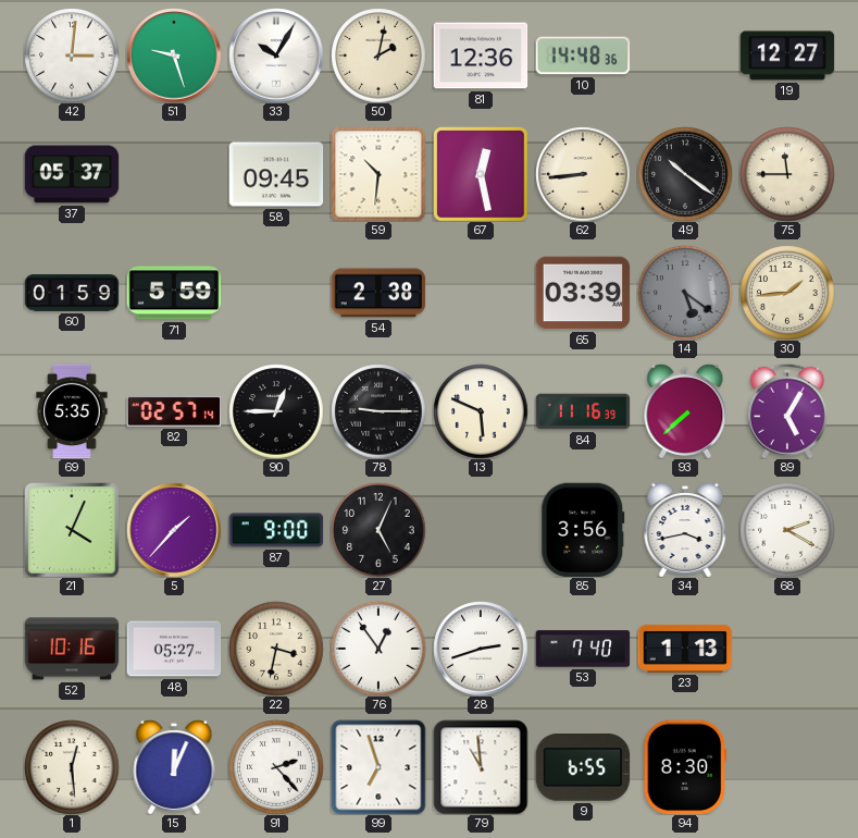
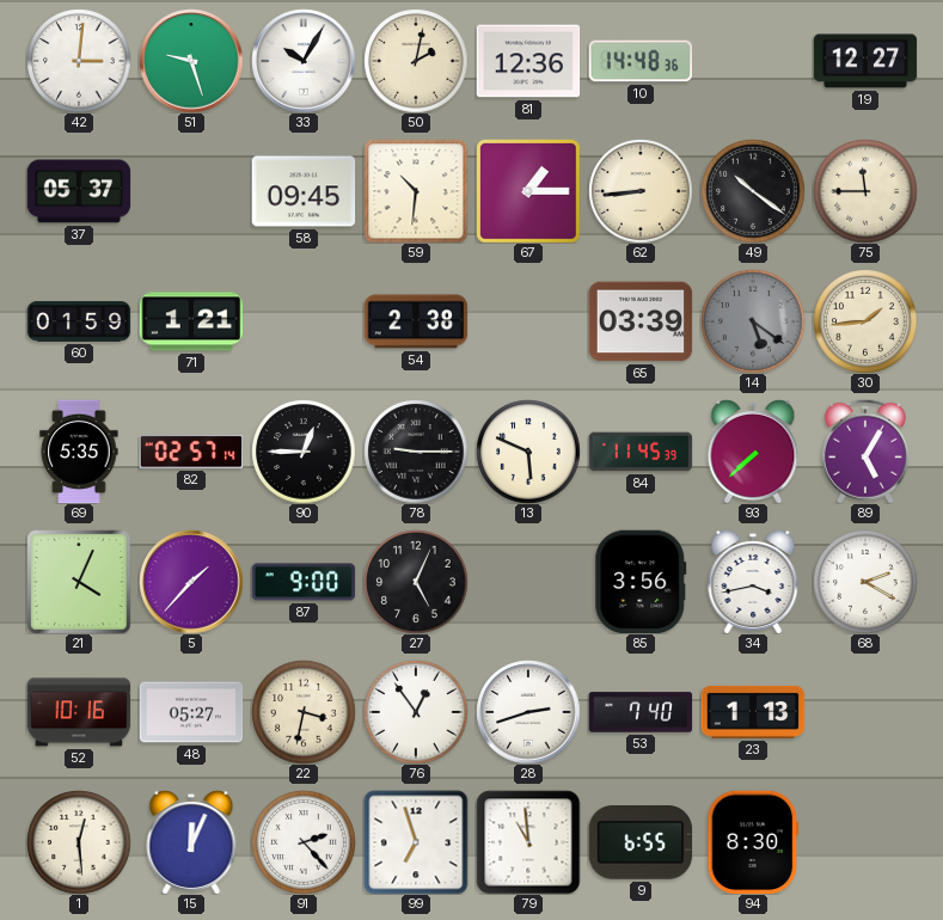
67: 12:28 -> 1:15 (528, 191)
71: 5:59 -> 1:21 (191, 321)
84: 11:16 -> 11:45 (641, 452)
